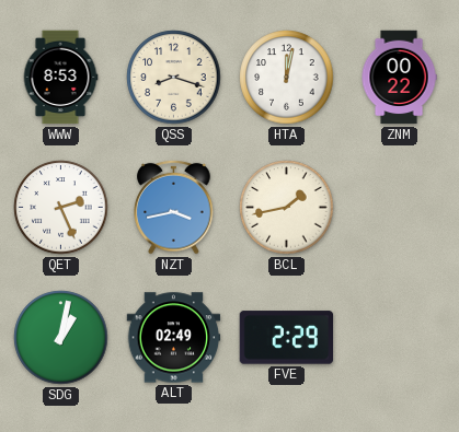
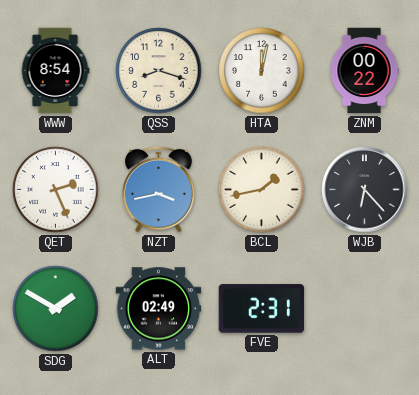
WWW: 8:53 -> 8:54 (55, 71)
WJB: none -> 6:23 (365, 190)
SDG: 1:02 -> 1:50 (56, 309)
FVE: 2:29 -> 2:31 (262, 309)
